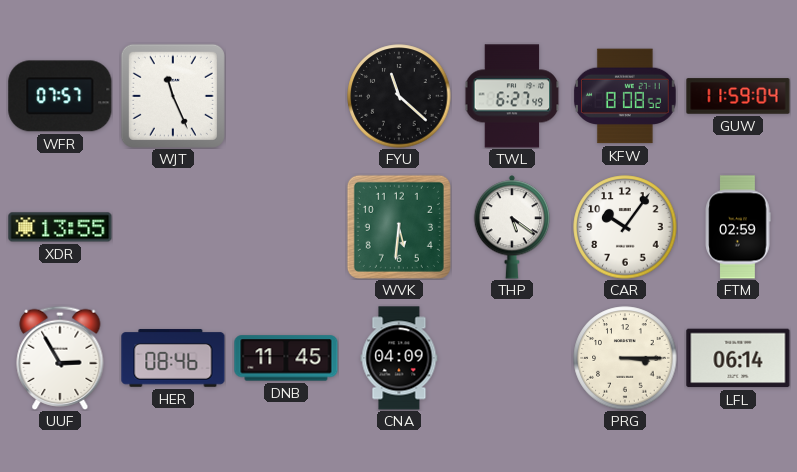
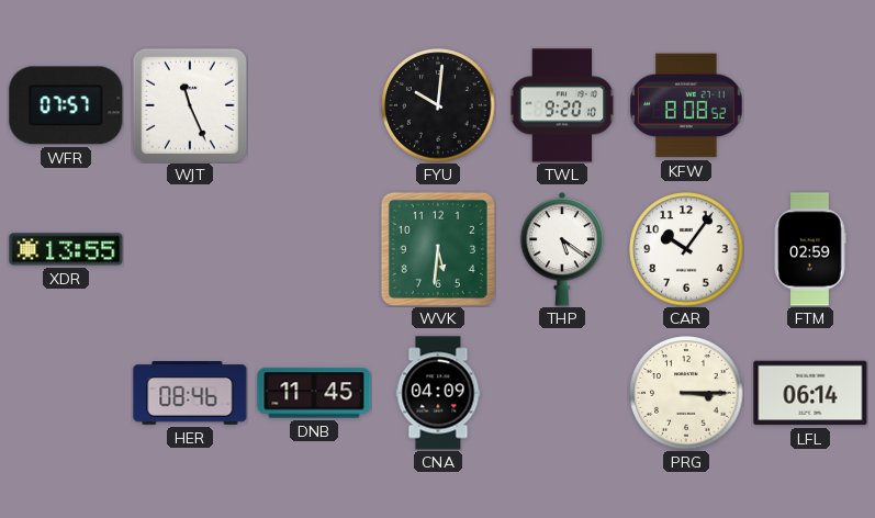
FYU: 11:22 -> 10:01 (438, 105)
TWL: 6:27 -> 9:20 (562, 105)
GUW: 11:59 -> none (738, 96)
UUF: 2:55 -> none (60, 358)
